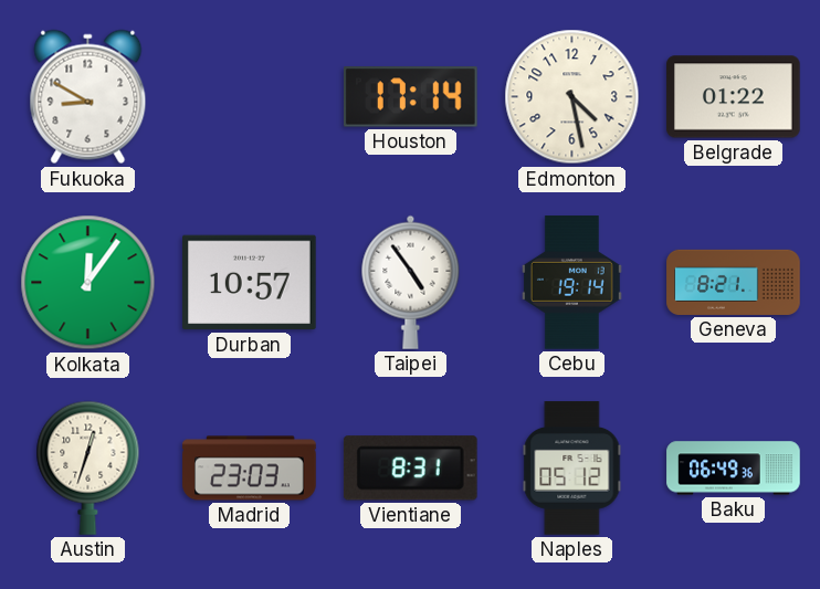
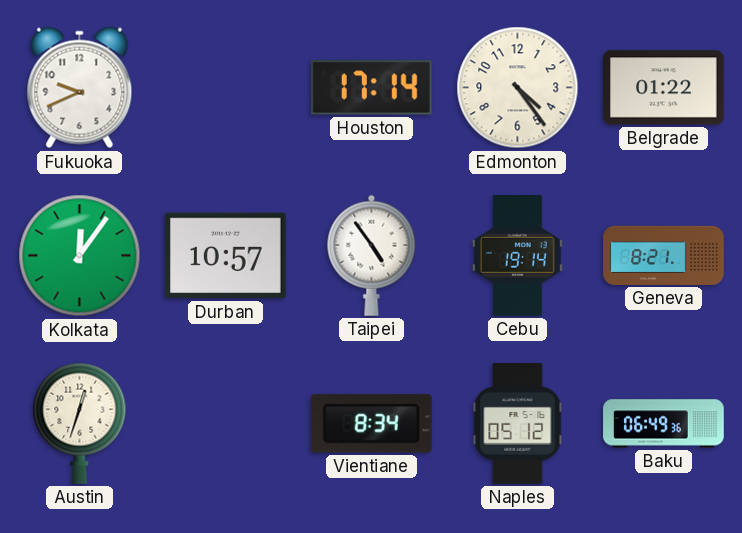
Fukuoka: 8:50 -> 9:41 (80, 88)
Edmonton: 4:28 -> 4:24 (518, 88)
Madrid: 23:03 -> none (250, 469)
Vientiane: 8:31 -> 8:34 (371, 424)
